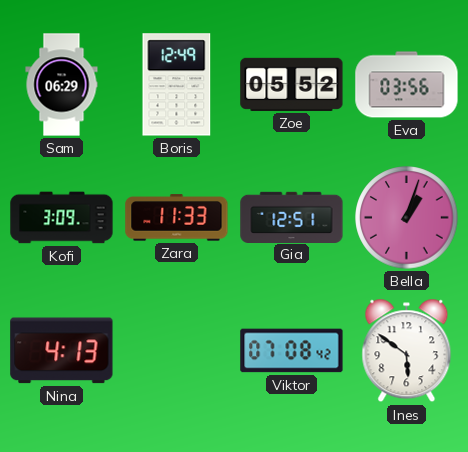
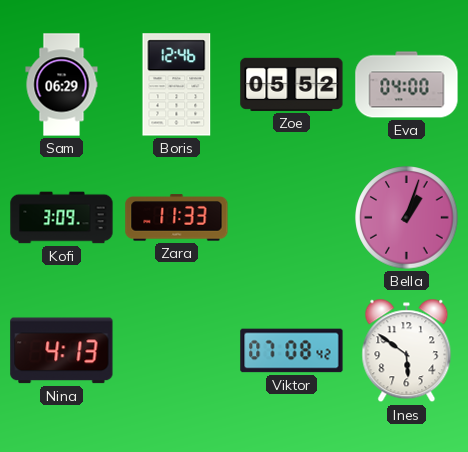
Boris: 12:49 -> 12:46 (177, 85)
Eva: 03:56 -> 04:00 (407, 85)
Gia: 12:51 -> none (292, 217)
